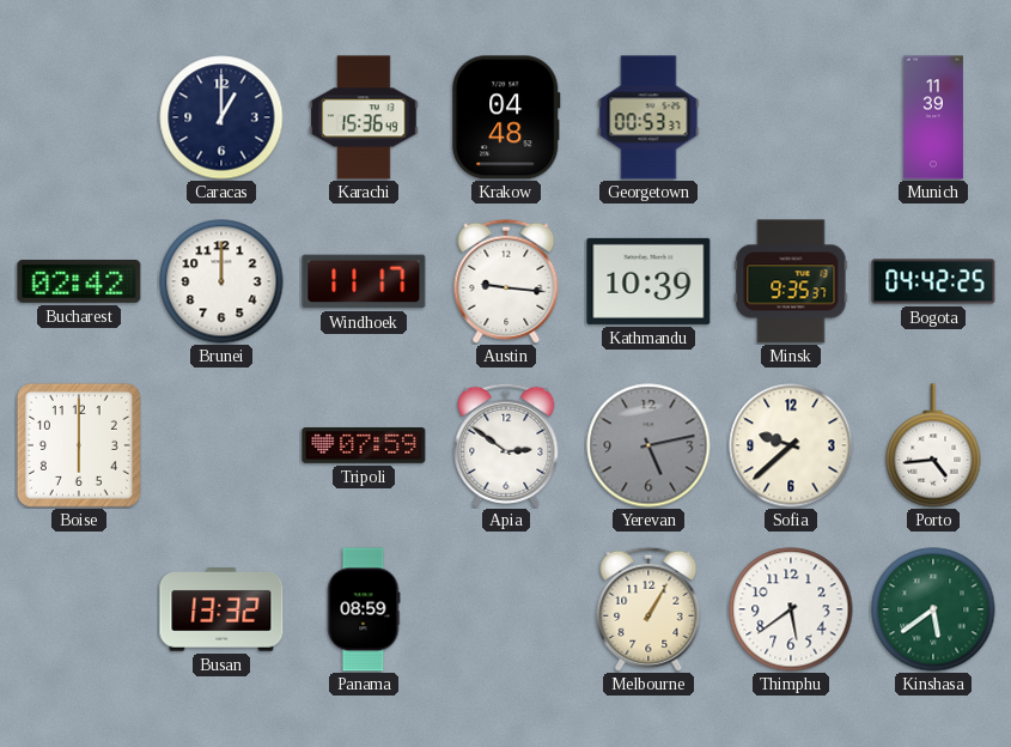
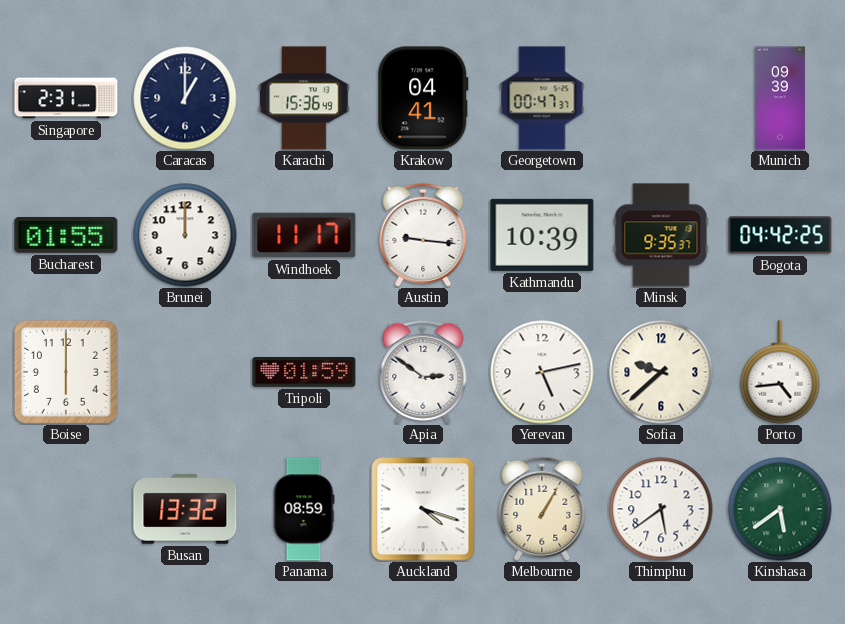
Singapore: none -> 2:31 (66, 98)
Krakow: 04:48 -> 04:41 (424, 98)
Georgetown: 00:53 -> 00:47 (542, 98)
Munich: 11:39 -> 09:39 (780, 98)
Bucharest: 02:42 -> 01:55 (66, 235)
Tripoli: 07:59 -> 01:59 (304, 372)
Yerevan dial: grey -> white (542, 372)
Auckland: none -> 4:18 (423, 509)
